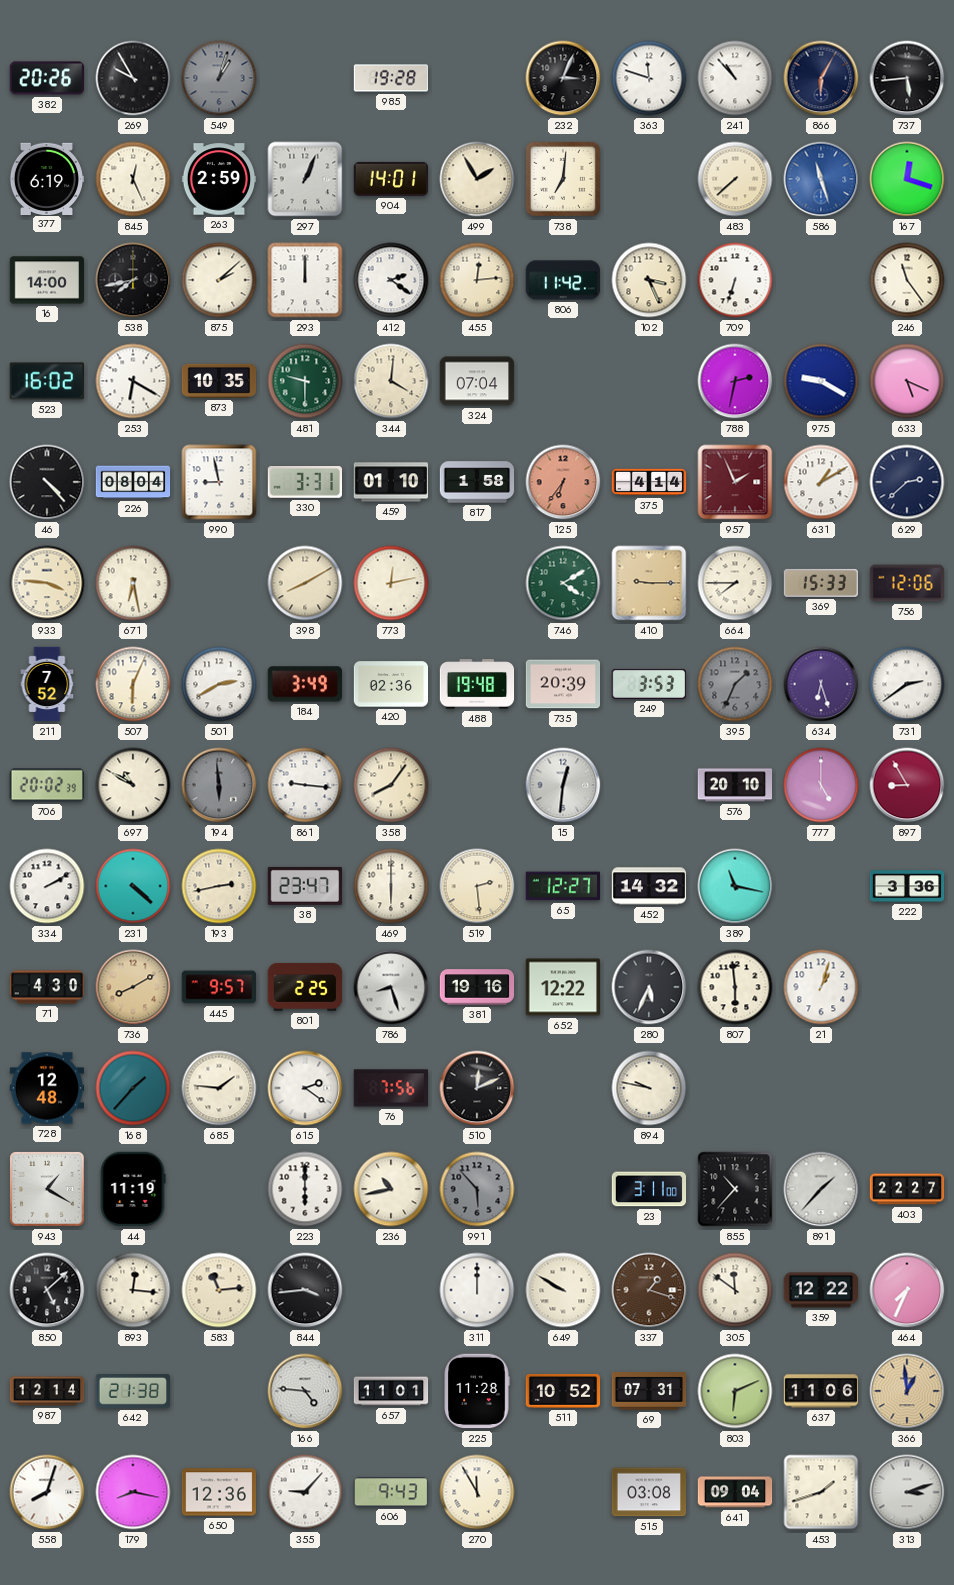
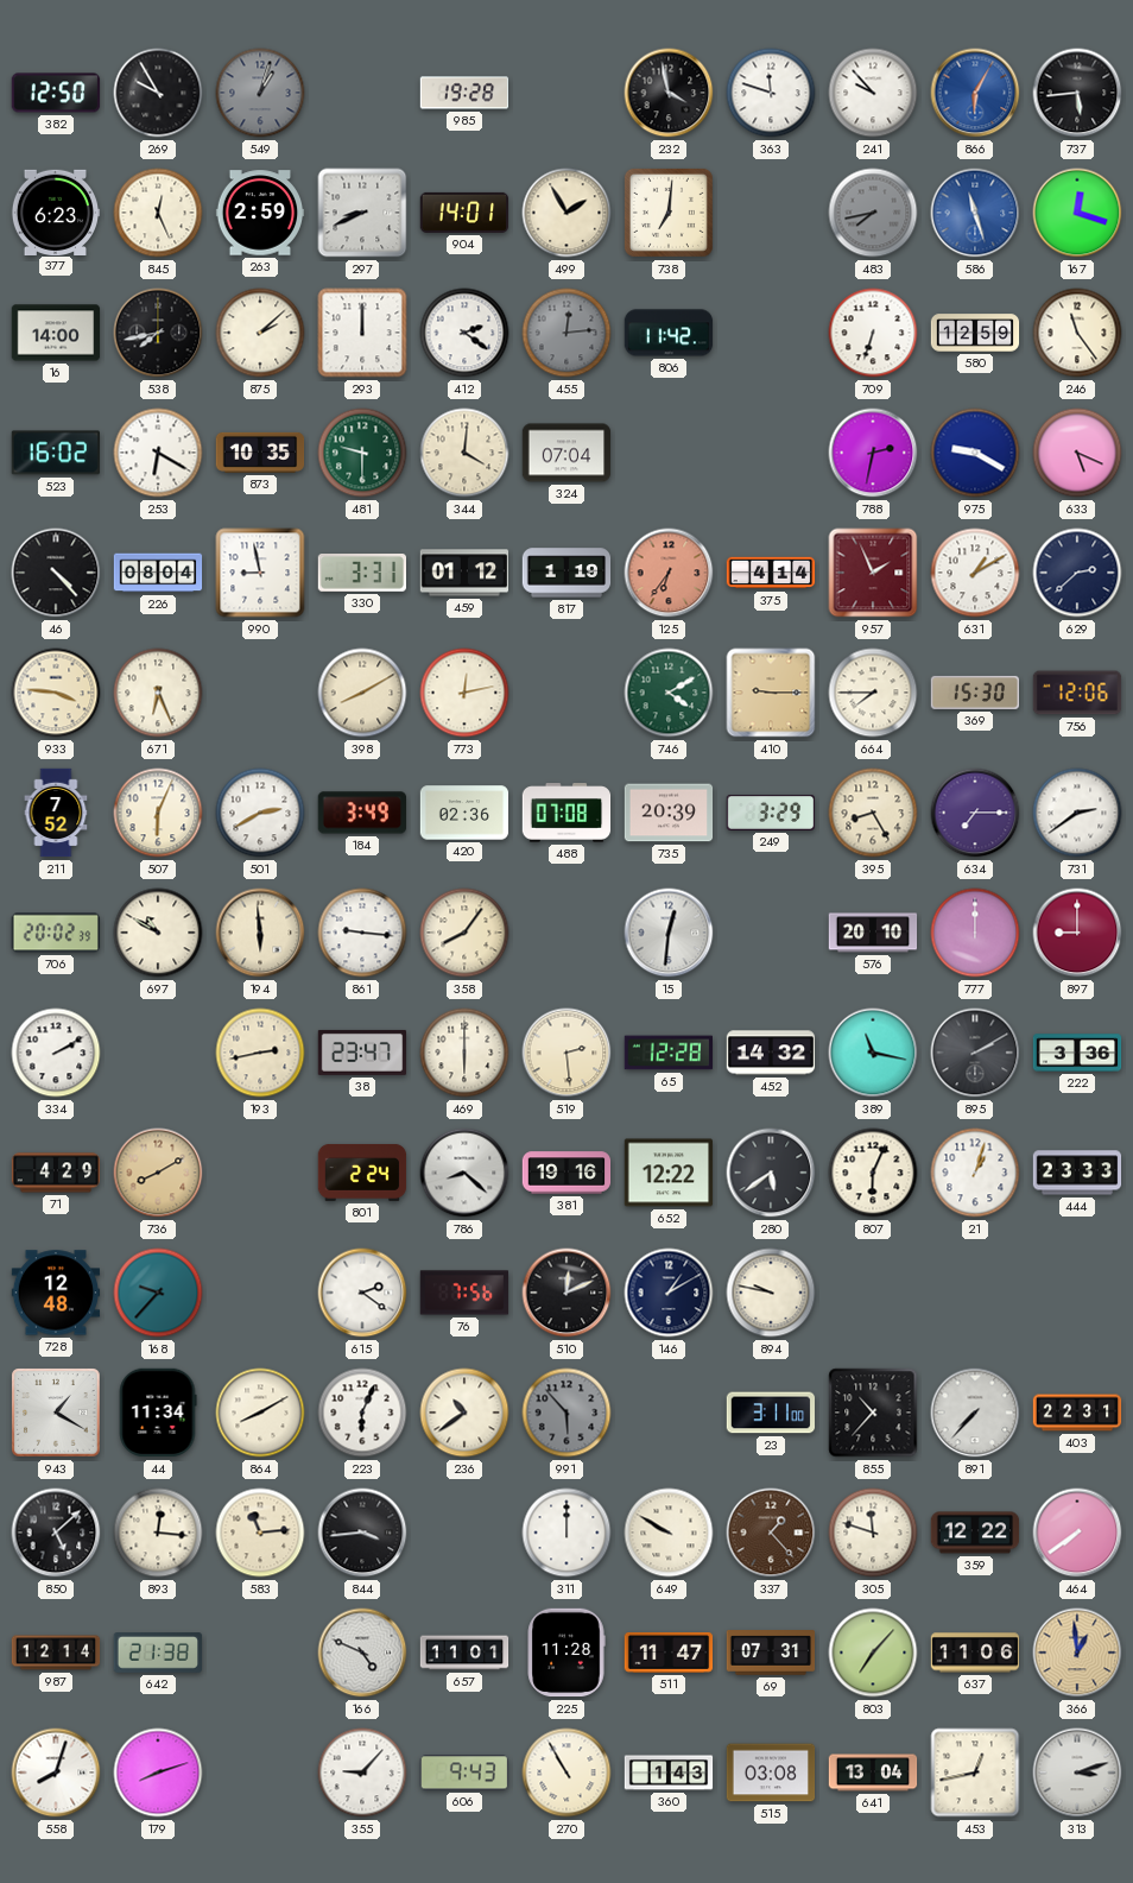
382: 20:26 -> 12:50 (56, 93)
232: 3:04 -> 3:58 (669, 93)
241: 10:53 -> 9:53 (873, 93)
866 dial: navy -> blue (975, 93)
377: 6:19 -> 6:23 (56, 211)
297: 1:04 -> 8:41 (362, 213)
483: 7:38 -> 7:43 (873, 213)
483 dial: cream -> grey (873, 213)
455 dial: cream -> grey (566, 333)
102: 3:26 -> none (649, 280)
580: none -> 12:59 (975, 333)
459: 01:10 -> 01:12 (464, 573)
817: 1:58 -> 1:19 (566, 573)
671: 6:28 -> 6:26 (158, 693)
369: 15:33 -> 15:30 (975, 693)
488: 19:48 -> 07:08 (566, 813)
249: 3:53 -> 3:29 (771, 813)
395: 1:34 -> 8:25 (873, 813)
395 dial: grey -> cream (873, 813)
634: 6:27 -> 7:15 (975, 813)
194 dial: grey -> cream (260, 933)
777: 5:00 -> 12:00 (975, 933)
897: 8:55 -> 9:00 (1077, 933)
231: 4:22 -> none (133, 886)
65: 12:27 -> 12:28 (667, 1053)
895: none -> 2:10 (975, 1053)
71: 4:30 -> 4:29 (56, 1173)
445: 9:57 -> none (218, 987)
801: 2:25 -> 2:24 (362, 1173)
786: 8:27 -> 8:22 (464, 1173)
280: 5:34 -> 5:39 (771, 1173)
807: 5:59 -> 6:04 (873, 1173)
444: none -> 23:33 (1077, 1173)
168: 1:37 -> 9:37 (158, 1293)
685: 1:46 -> none (219, 1088)
146: none -> 1:10 (669, 1293)
44: 11:19 -> 11:34 (158, 1413)
864: none -> 8:10 (260, 1413)
223: 6:00 -> 6:04 (362, 1413)
236: 10:43 -> 10:39 (464, 1413)
891: 1:37 -> 7:37 (975, 1413)
403: 22:27 -> 22:31 (1077, 1413)
337: 1:18 -> 1:23 (771, 1533)
305: 11:51 -> 11:48 (873, 1533)
464: 7:34 -> 7:39 (1077, 1533)
166: 4:46 -> 4:49 (362, 1653)
511: 10:52 -> 11:47 (669, 1654)
803: 6:11 -> 7:07 (873, 1653)
179: 8:17 -> 8:12 (158, 1773)
650: 12:36 -> none (219, 1492)
270: 11:55 -> 10:55 (566, 1773)
360: none -> 1:43 (669, 1773)
641: 09:04 -> 13:04 (873, 1773)
453: 1:42 -> 12:43 (975, 1773)
